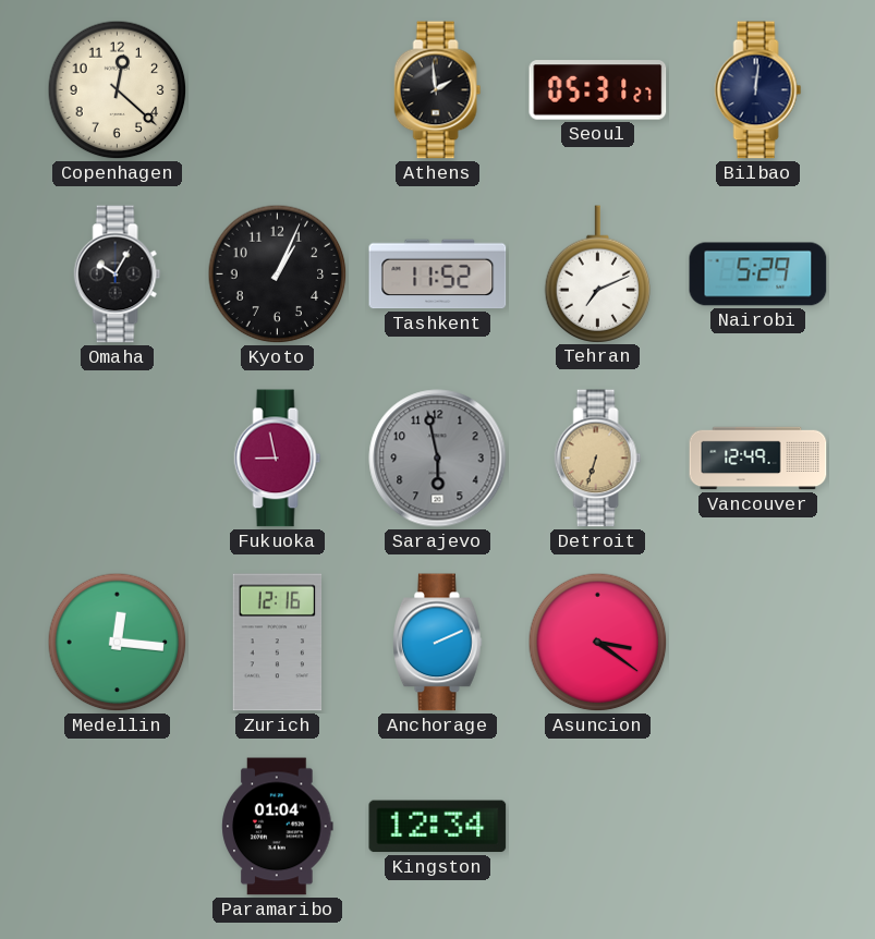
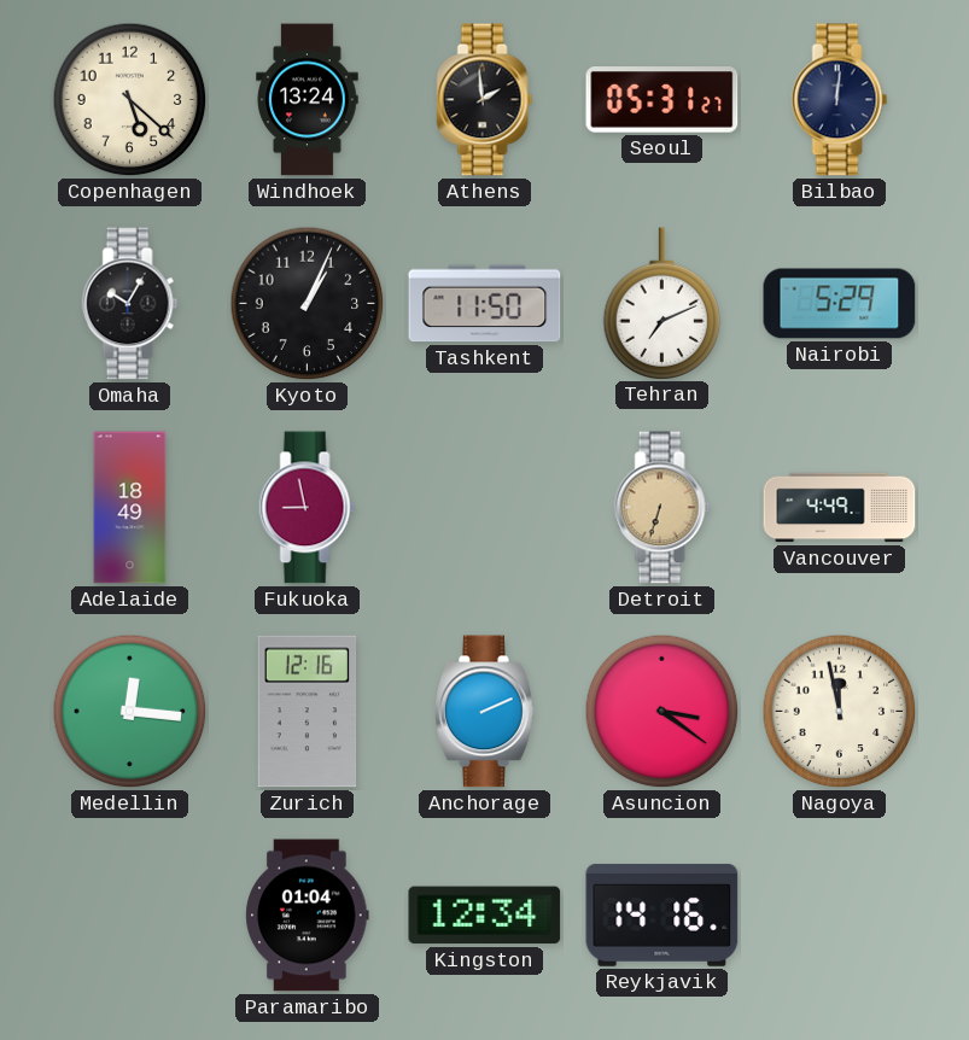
Copenhagen: 12:22 -> 5:22 (130, 100)
Windhoek: none -> 13:24 (308, 100)
Tashkent: 11:52 -> 11:50 (485, 304)
Adelaide: none -> 18:49 (130, 508)
Sarajevo: 5:58 -> none (438, 459)
Vancouver: 12:49 -> 4:49 (840, 508)
Nagoya: none -> 11:58 (840, 712)
Reykjavik: none -> 14:16 (662, 915)
